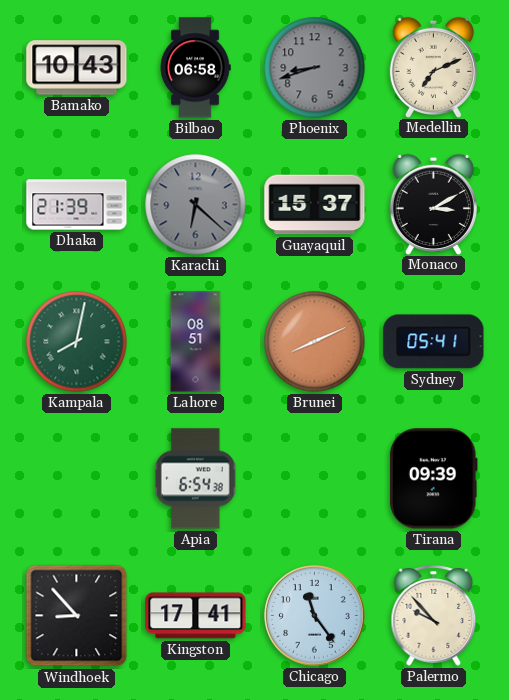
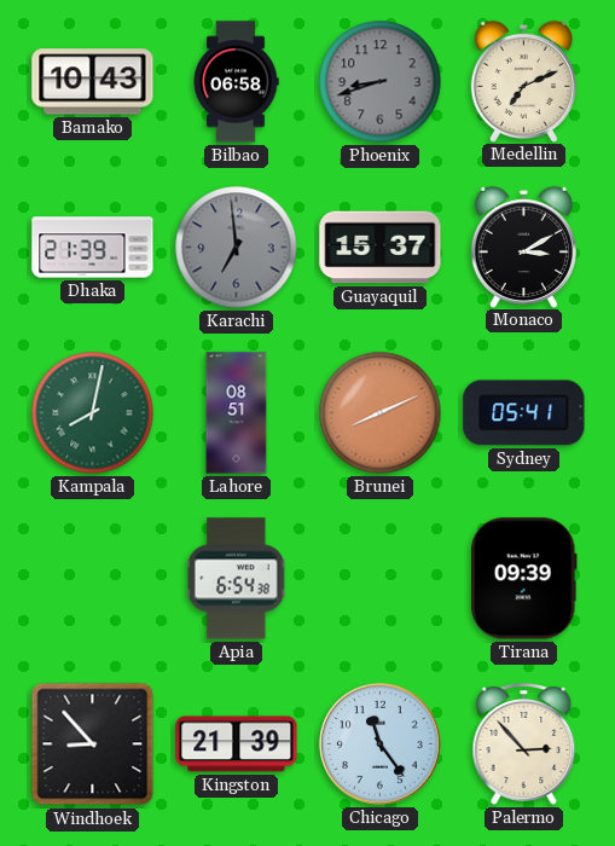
Karachi: 6:22 -> 6:59 (237, 248)
Kingston: 17:41 -> 21:39 (237, 744)
Palermo: 9:53 -> 2:53 (524, 744)
